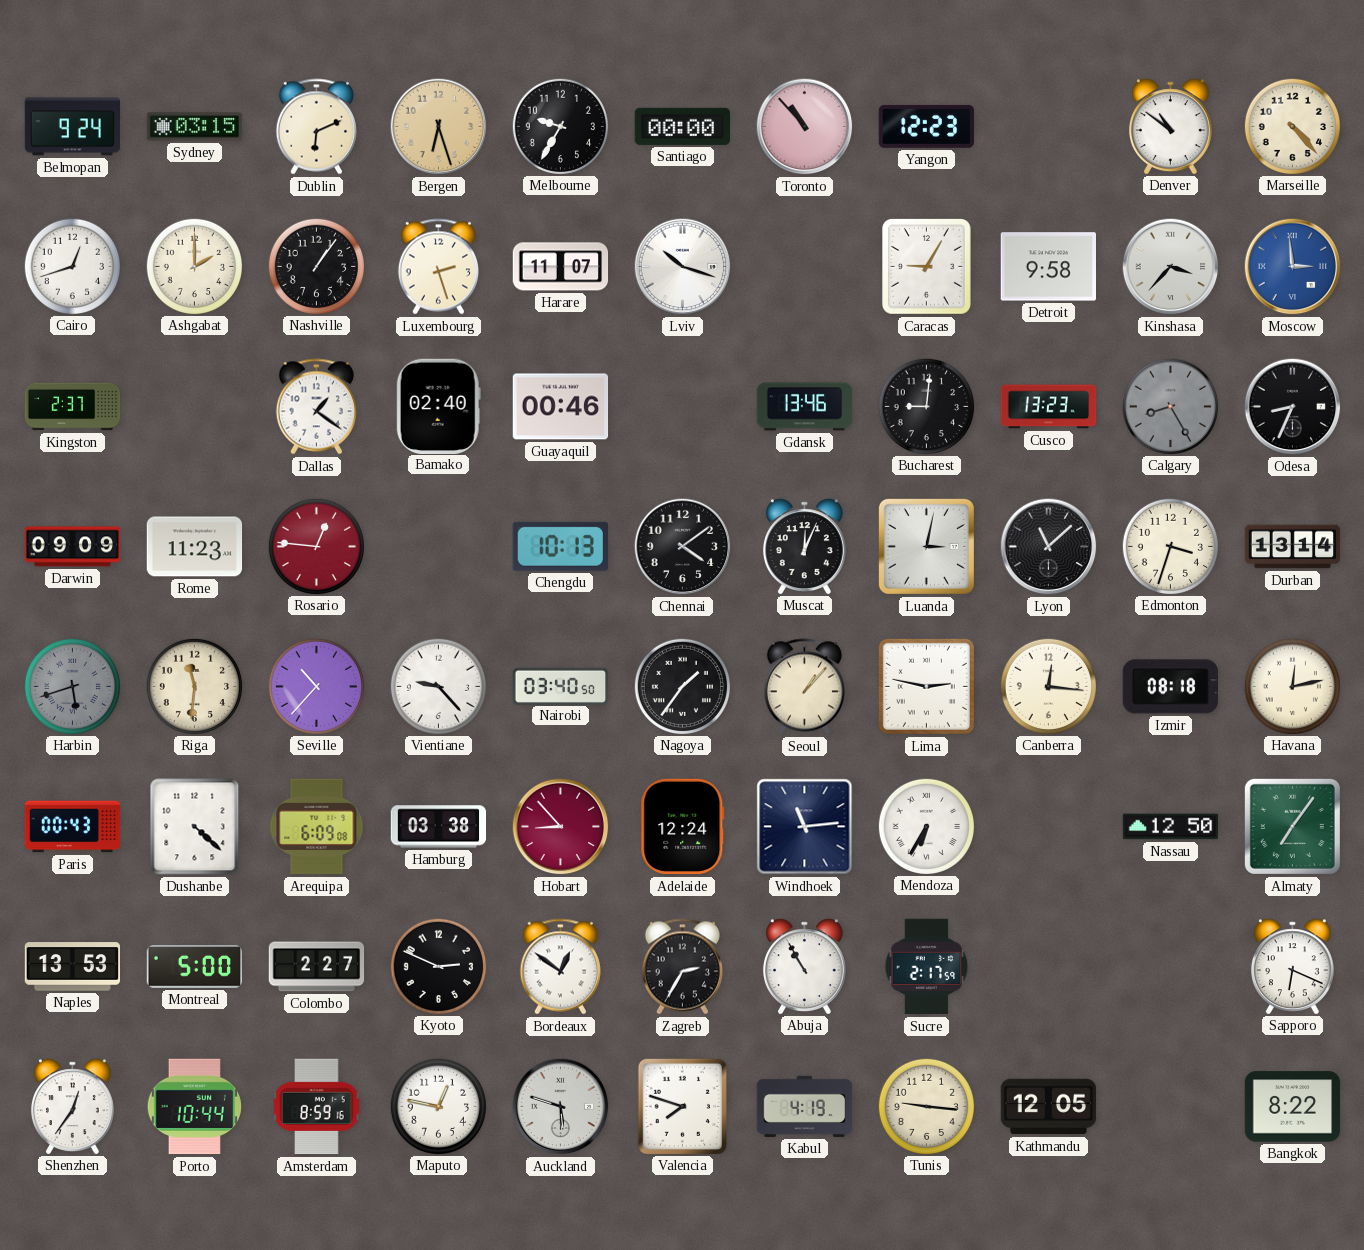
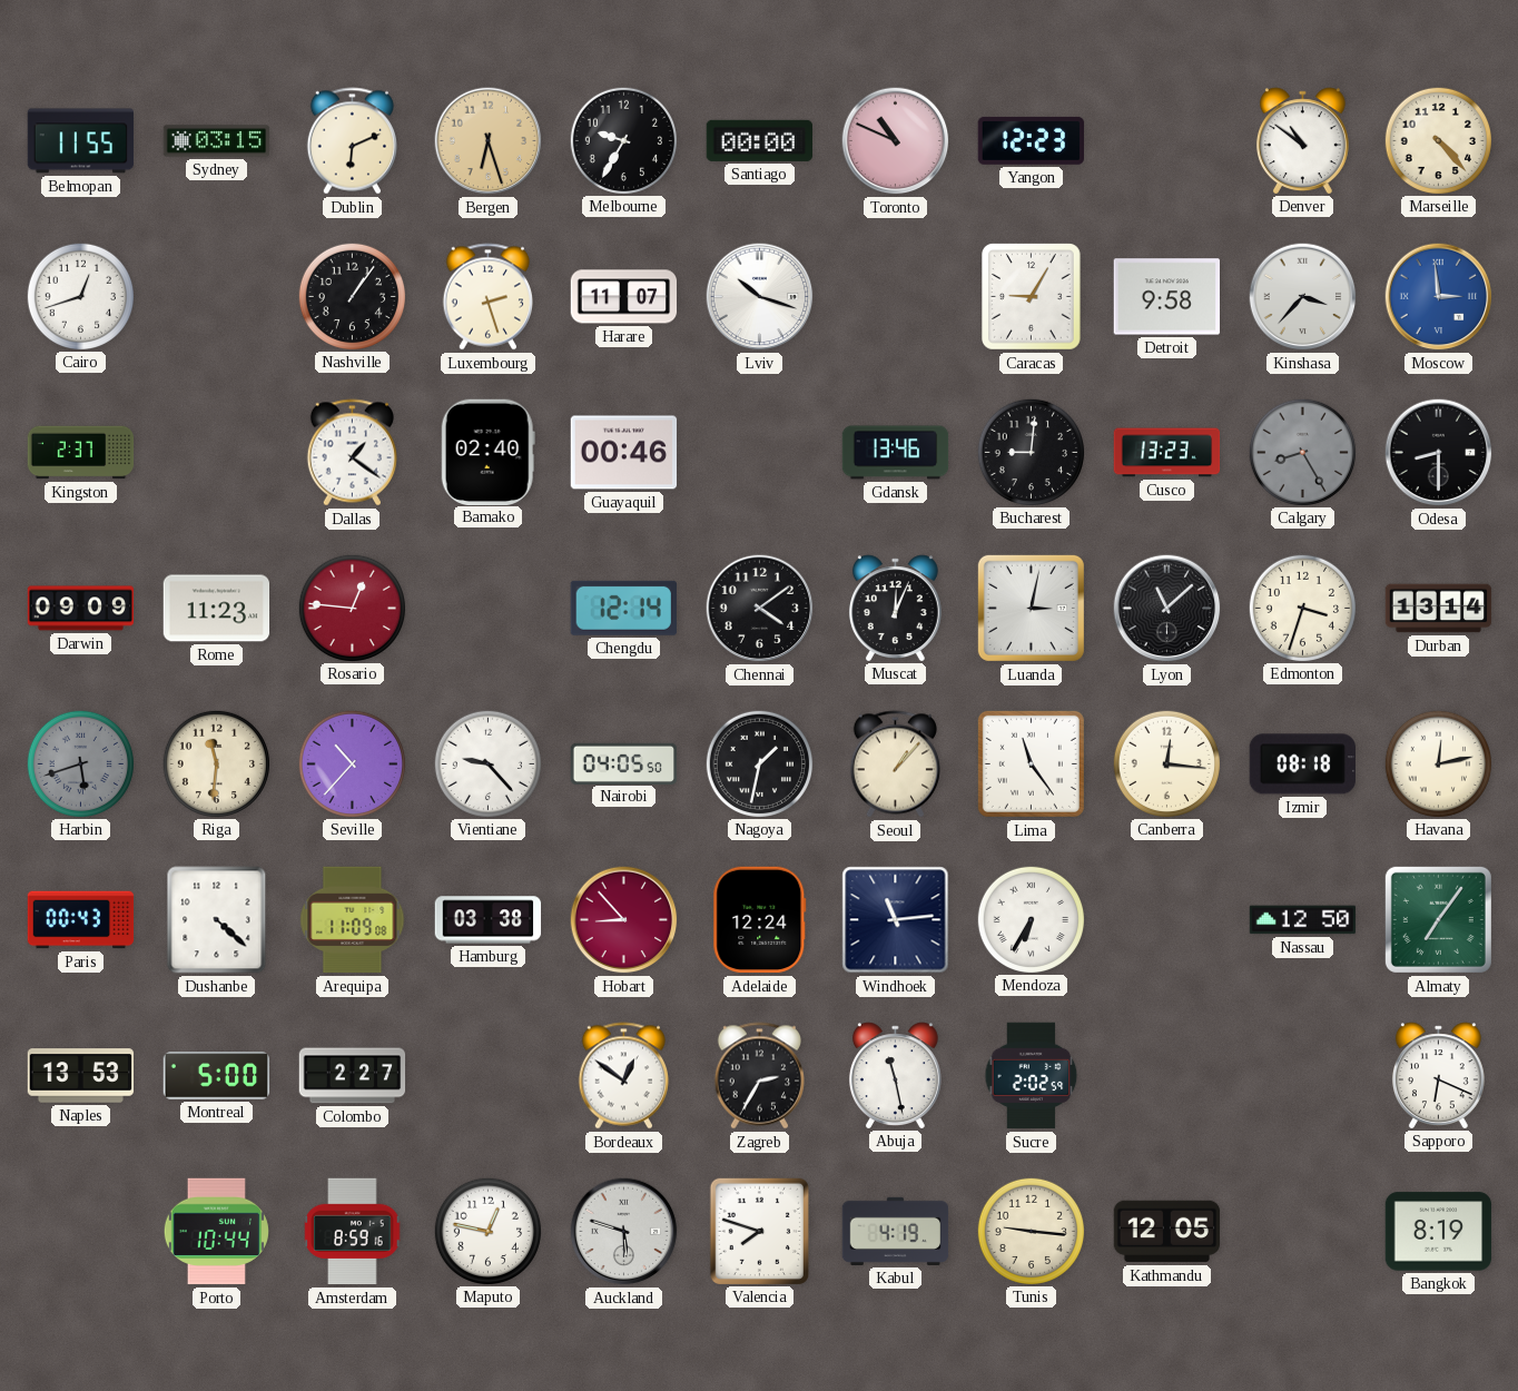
Belmopan: 9:24 -> 11:55 (81, 141)
Toronto: 10:53 -> 10:49 (896, 141)
Ashgabat: 2:00 -> none (194, 266)
Odesa: 8:34 -> 8:30 (1439, 453)
Chengdu: 10:13 -> 12:14 (623, 608)
Nairobi: 03:40 -> 04:05 (624, 763)
Nagoya: 1:36 -> 1:32 (759, 763)
Lima: 2:47 -> 11:24 (1031, 763)
Arequipa: 6:09 -> 11:09 (353, 920)
Kyoto: 2:49 -> none (438, 966)
Abuja: 10:55 -> 11:28 (895, 1075)
Sucre: 2:17 -> 2:02 (1032, 1076)
Shenzhen: 12:36 -> none (72, 1106)
Bangkok: 8:22 -> 8:19 (1439, 1232)
